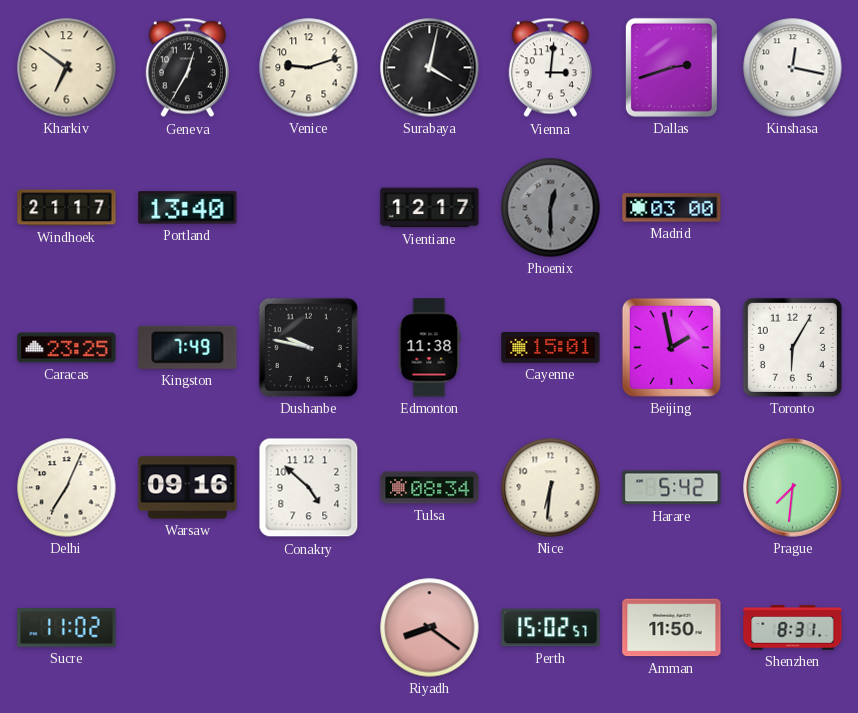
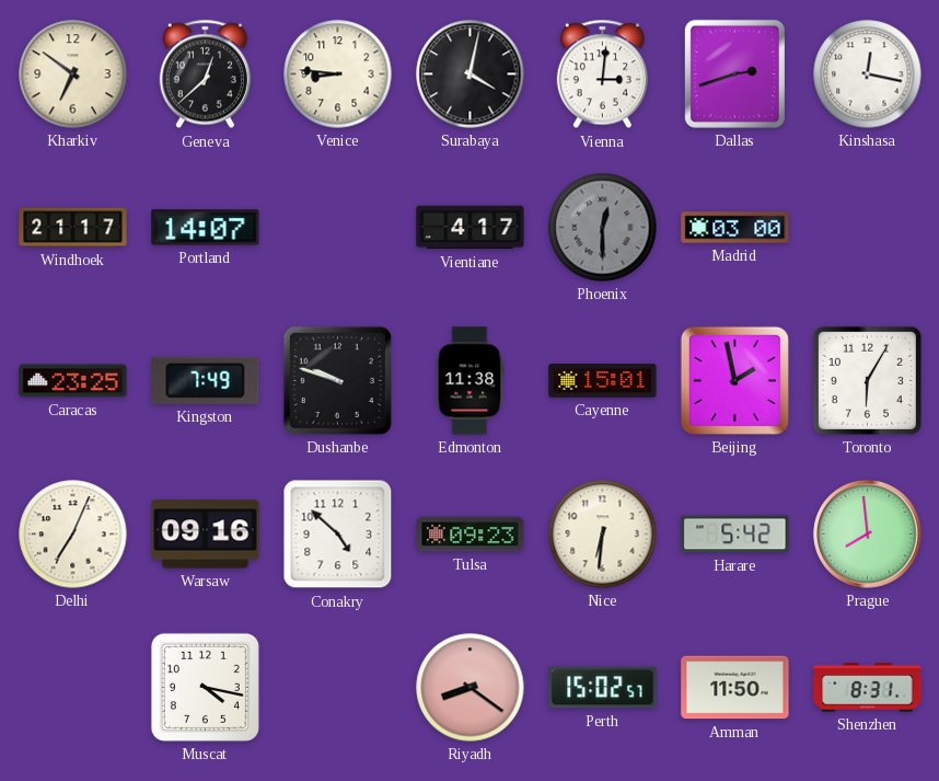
Geneva: 12:35 -> 12:38 (205, 74)
Venice: 9:12 -> 8:46 (338, 74)
Portland: 13:40 -> 14:07 (206, 228)
Vientiane: 12:17 -> 4:17 (471, 228)
Dushanbe: 9:47 -> 9:48 (337, 380)
Tulsa: 08:34 -> 09:23 (471, 535)
Prague: 7:31 -> 7:59 (868, 535)
Sucre: 11:02 -> none (67, 628)
Muscat: none -> 4:17 (205, 687)
